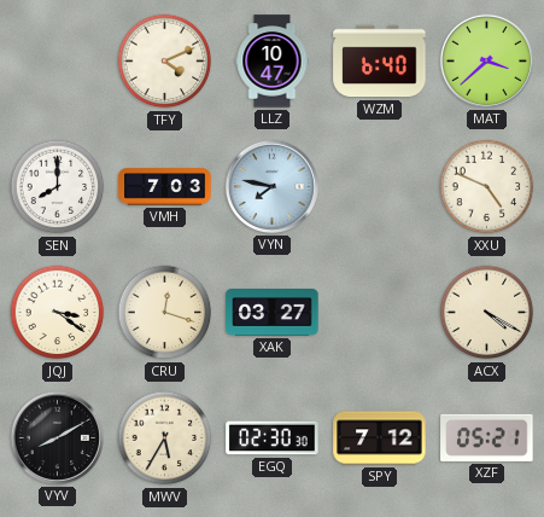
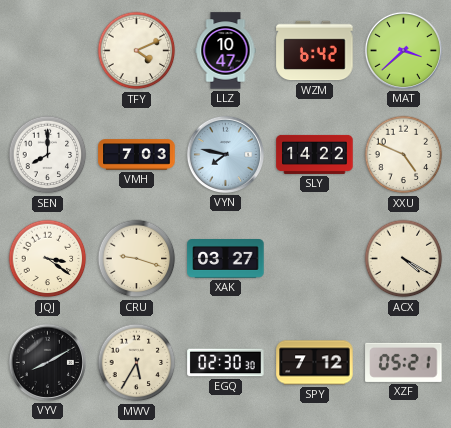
WZM: 6:40 -> 6:42 (315, 51)
SLY: none -> 14:22 (315, 154)
CRU: 12:18 -> 9:18 (137, 259)
